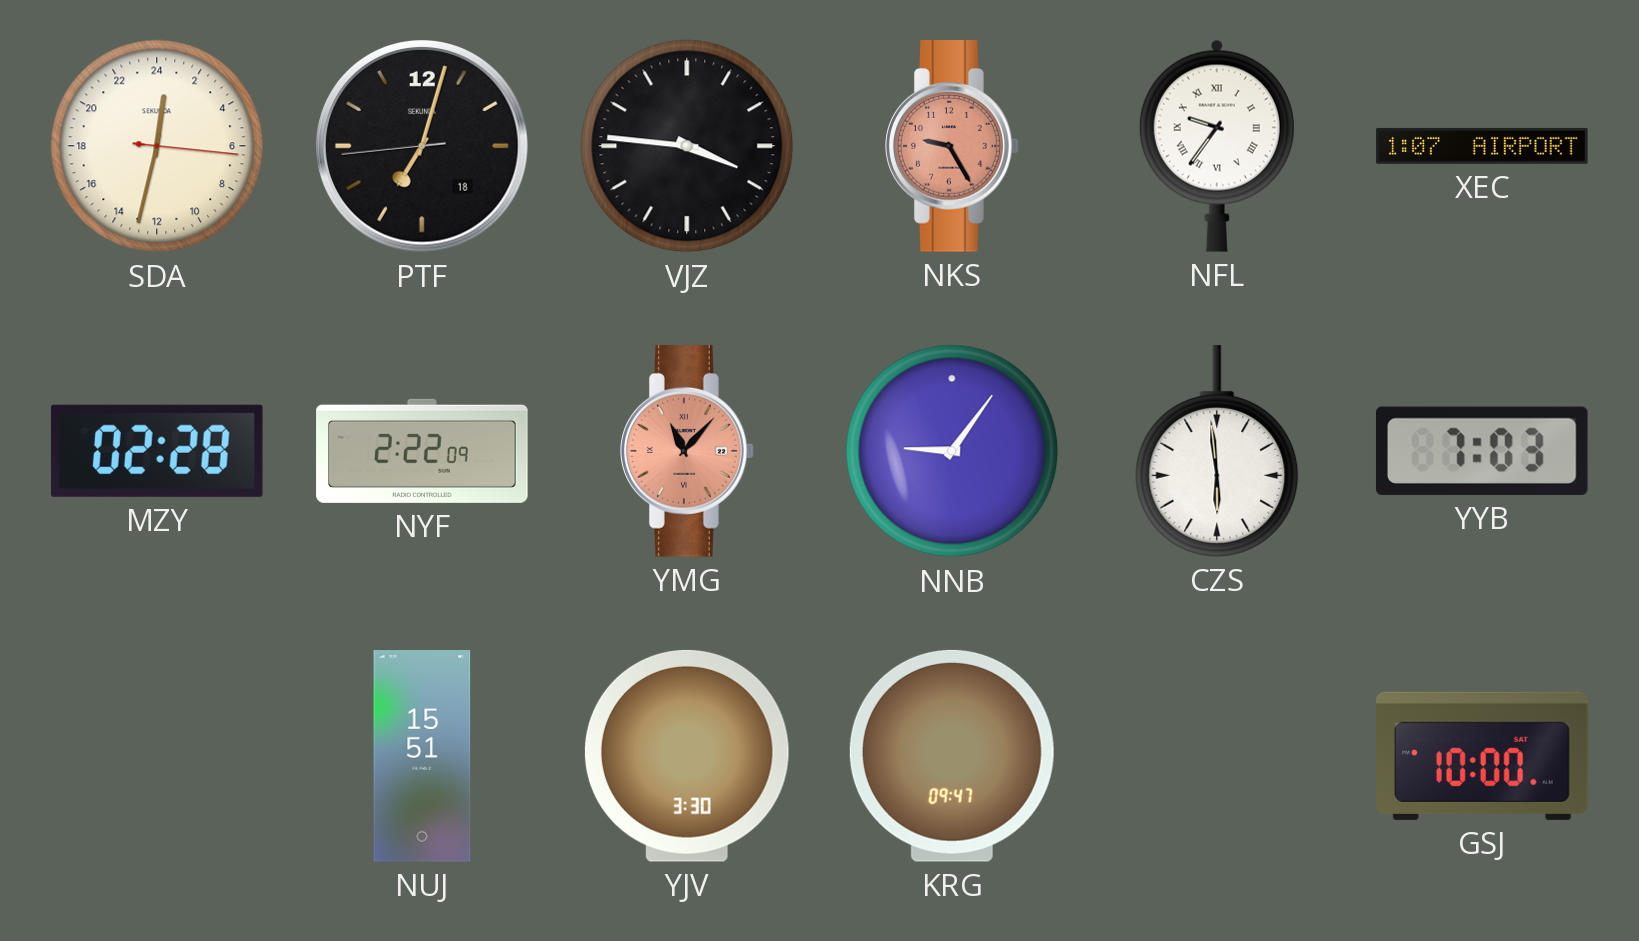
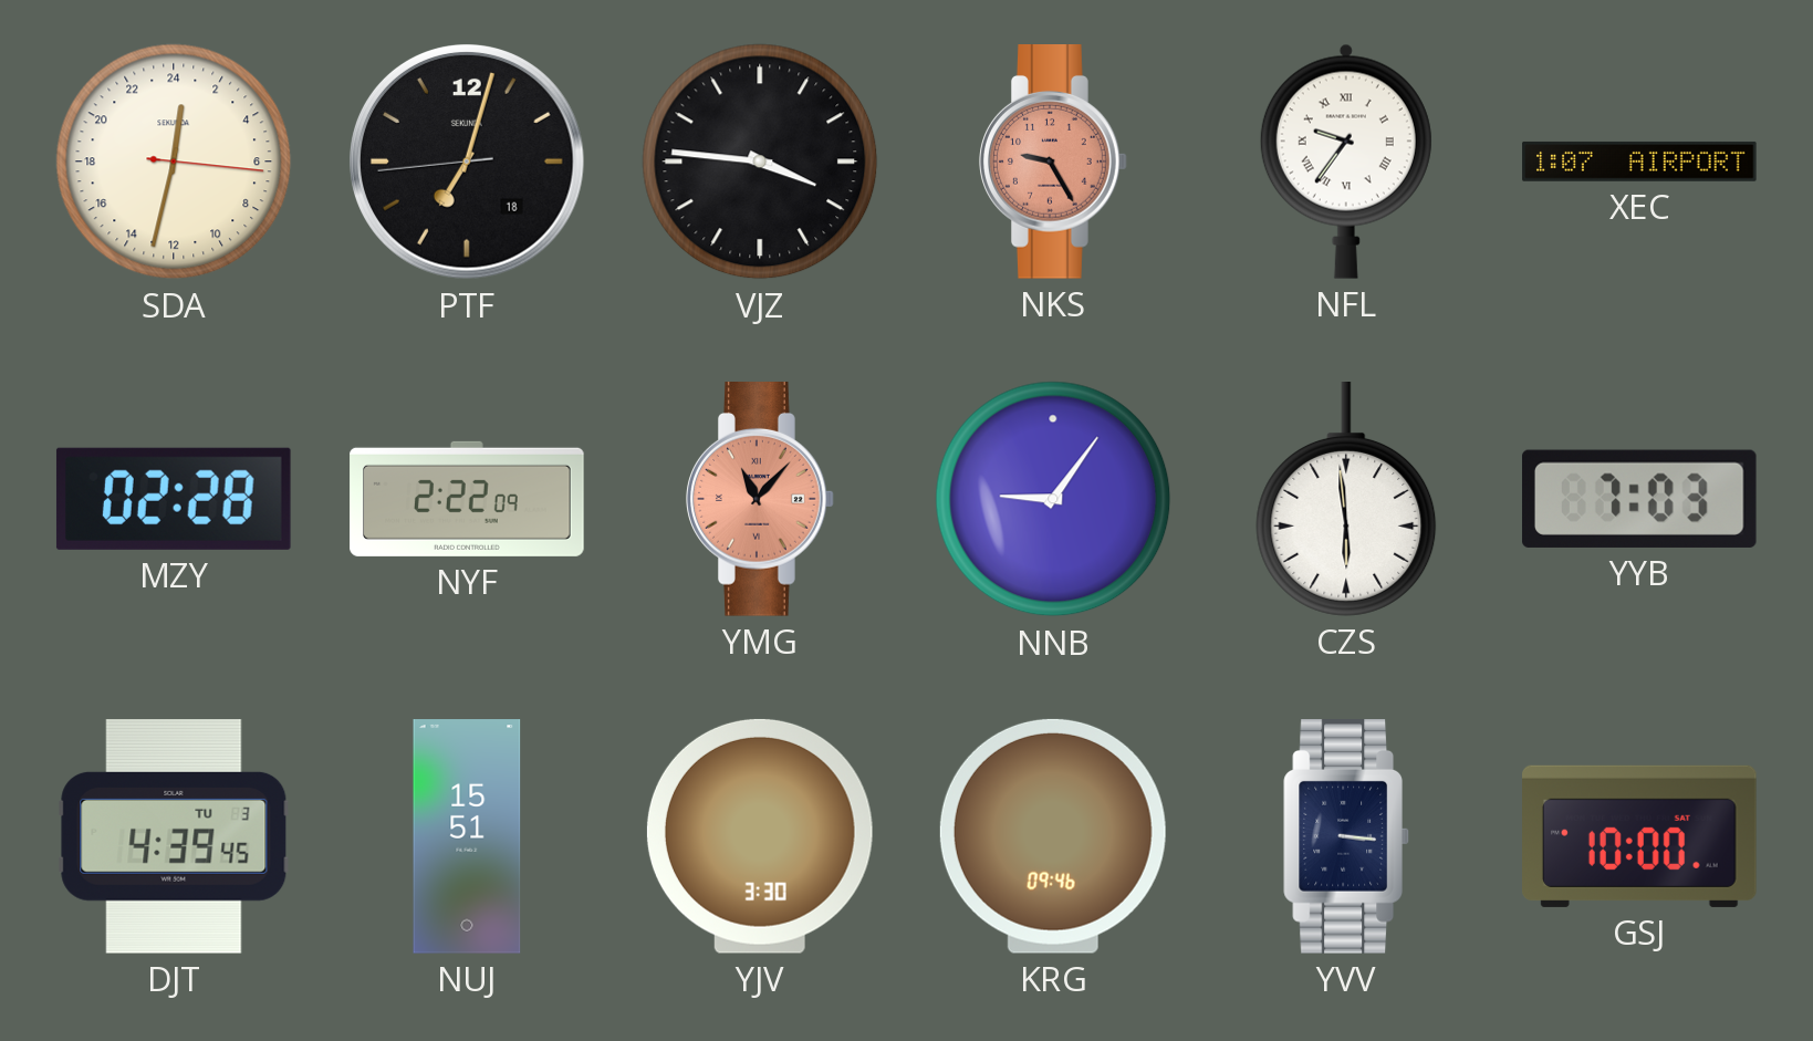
DJT: none -> 4:39 (174, 837)
KRG: 09:47 -> 09:46 (1053, 836)
YVV: none -> 3:16 (1346, 837)
